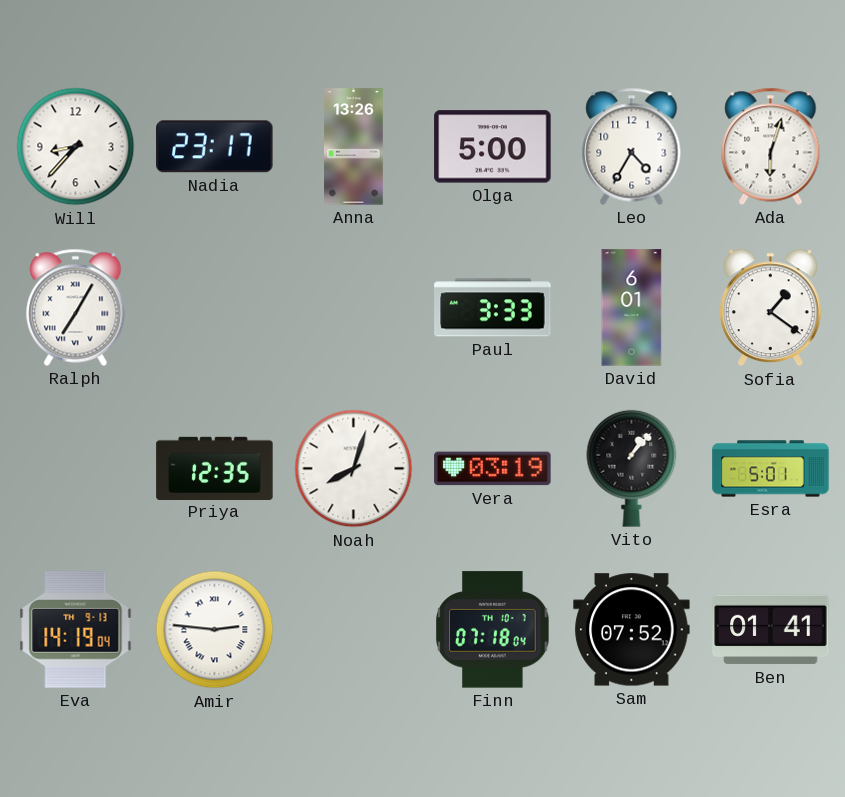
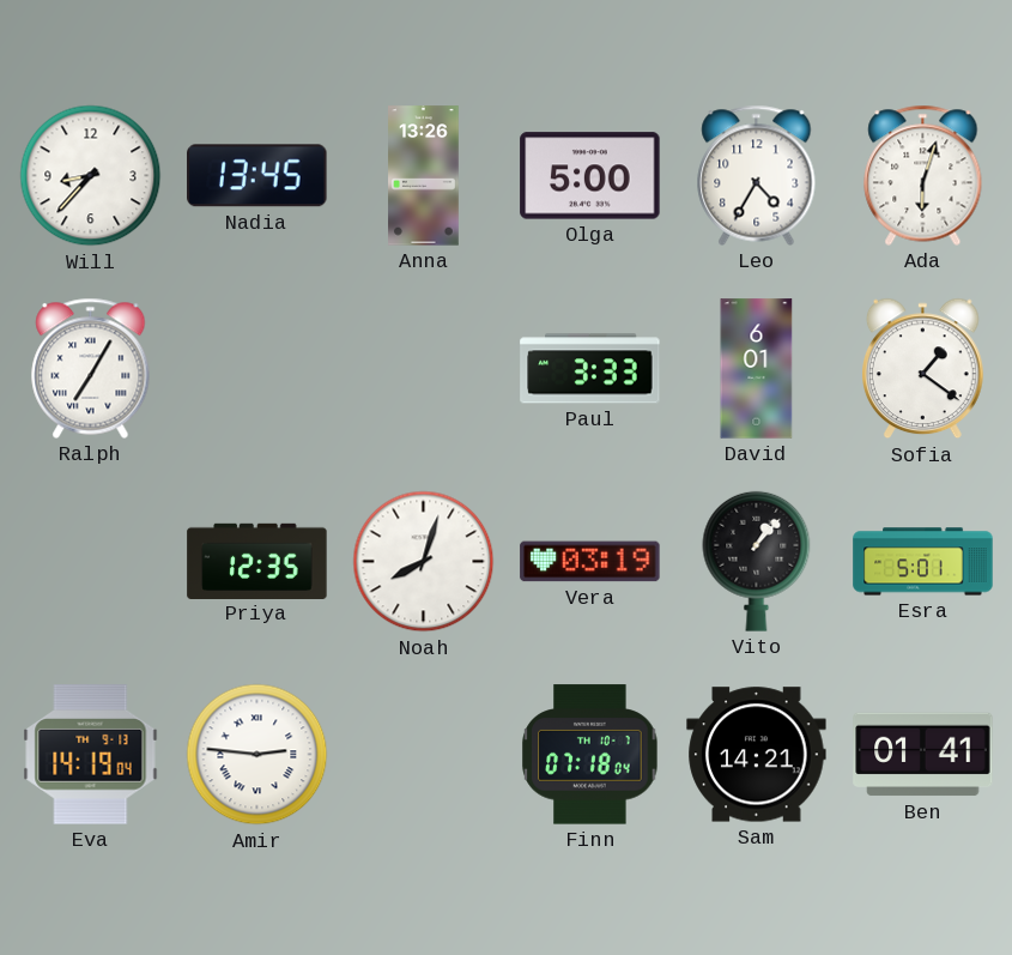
Nadia: 23:17 -> 13:45 (257, 176)
Sam: 07:52 -> 14:21 (757, 755)
